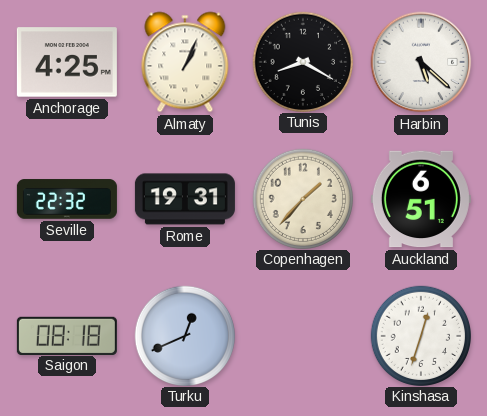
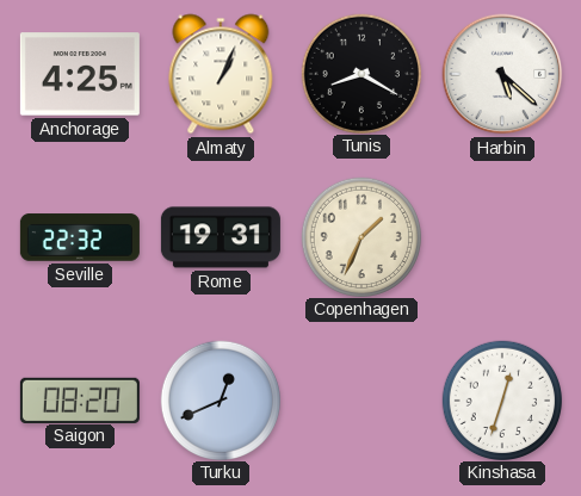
Copenhagen: 1:37 -> 1:34 (360, 236)
Auckland: 6:51 -> none (421, 199)
Saigon: 08:18 -> 08:20 (80, 399)
